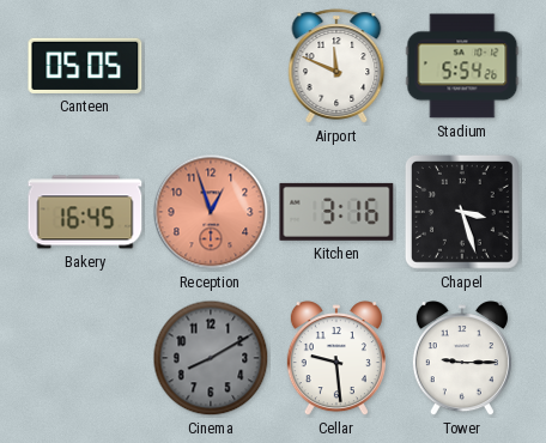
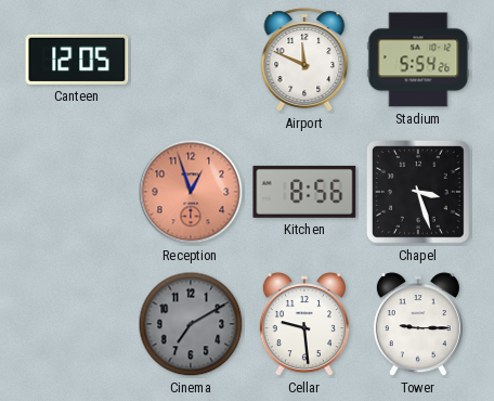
Canteen: 05:05 -> 12:05 (77, 60)
Bakery: 16:45 -> none (85, 212)
Kitchen: 3:16 -> 8:56 (304, 192)
Cinema: 8:10 -> 7:10 (191, 324)
